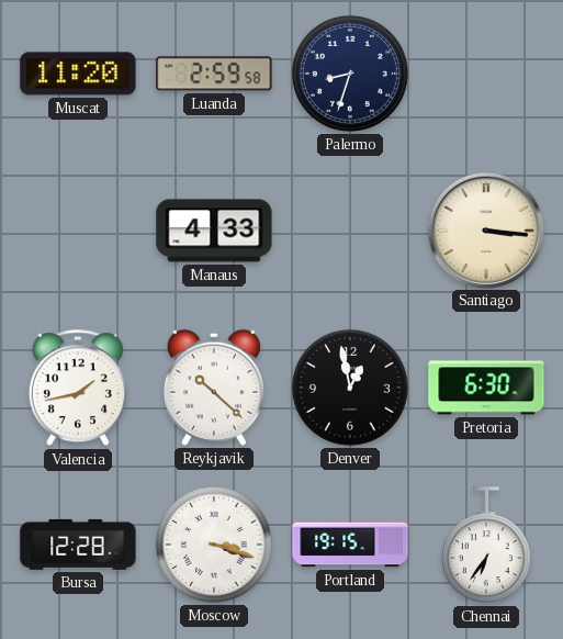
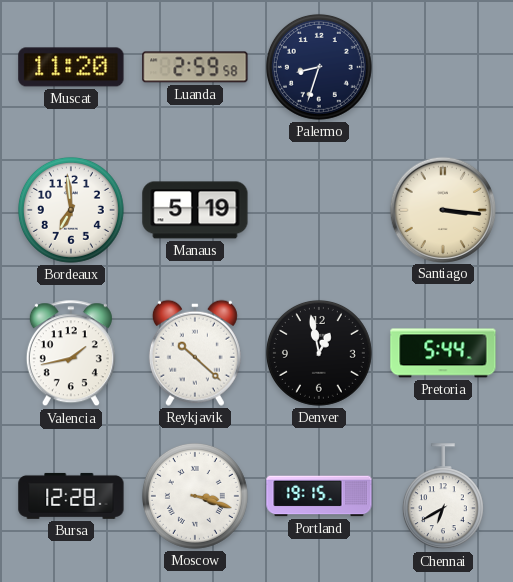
Bordeaux: none -> 6:59 (71, 210)
Manaus: 4:33 -> 5:19 (195, 210)
Pretoria: 6:30 -> 5:44 (443, 353)
Chennai: 6:36 -> 6:40 (443, 497)
